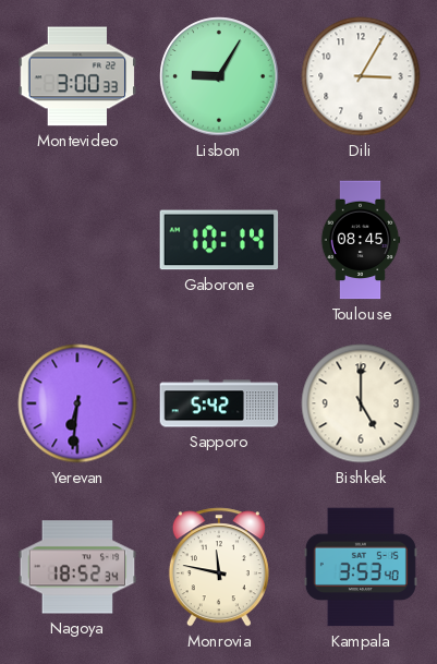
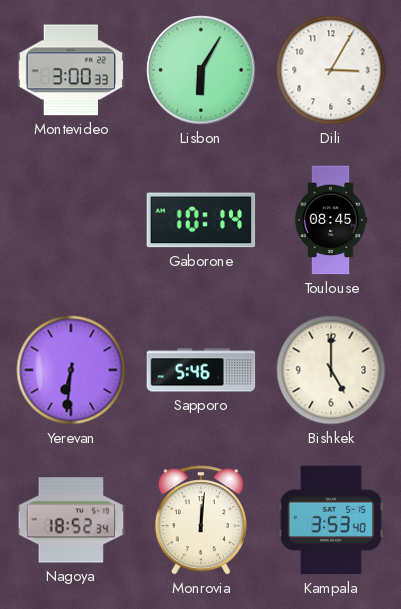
Lisbon: 9:05 -> 6:05 (201, 70)
Sapporo: 5:42 -> 5:46 (201, 370)
Monrovia: 11:47 -> 12:01 (201, 520)
